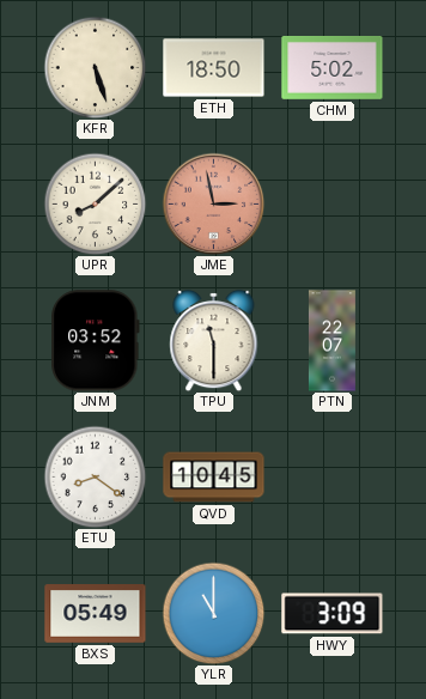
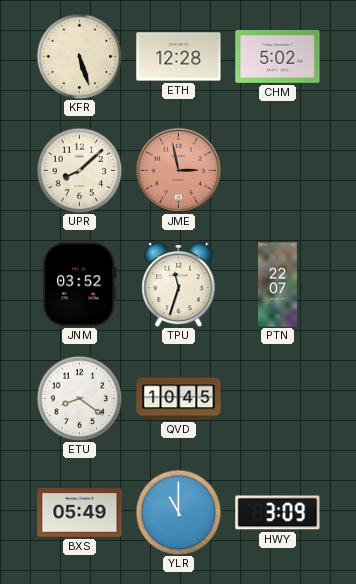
ETH: 18:50 -> 12:28 (179, 57)
TPU: 11:30 -> 11:33 (179, 284)
